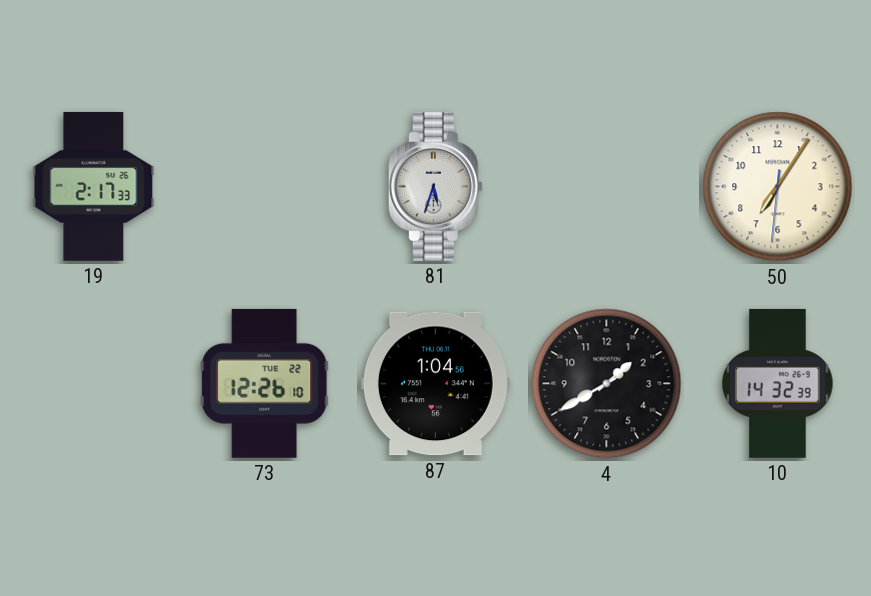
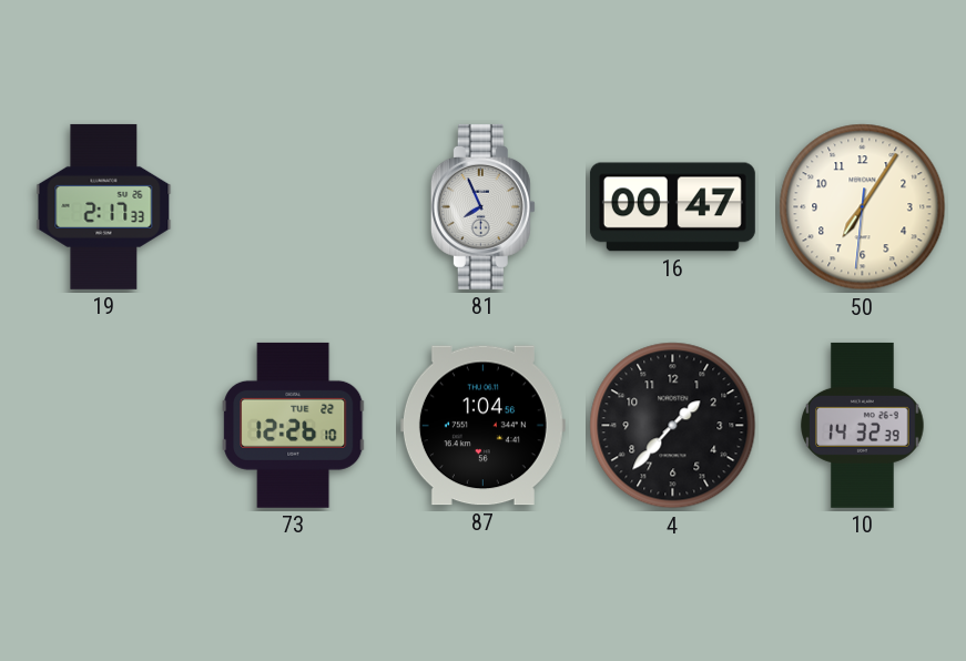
81: 5:33 -> 7:56 (482, 206)
16: none -> 00:47 (672, 207)
4: 1:40 -> 1:37 (673, 426)
